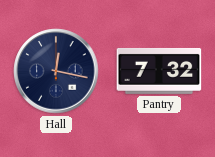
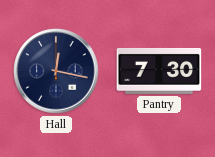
Pantry: 7:32 -> 7:30 (159, 71)
